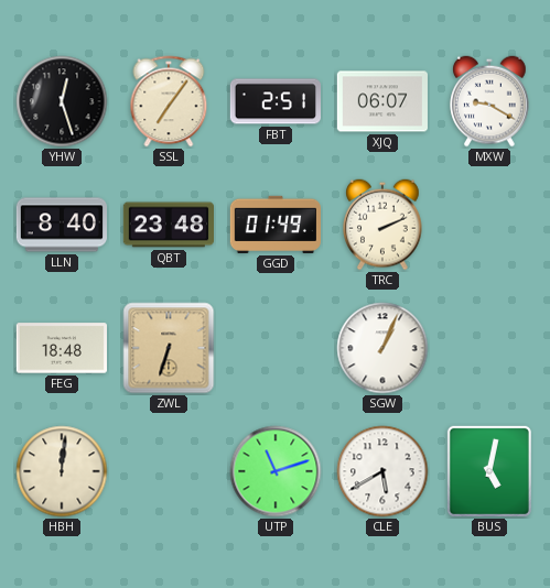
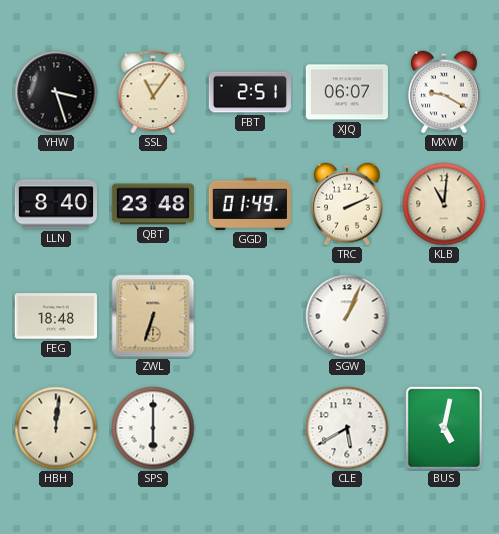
YHW: 12:27 -> 3:27 (56, 92)
SSL: 7:06 -> 11:06 (153, 92)
KLB: none -> 11:01 (444, 204)
SPS: none -> 6:00 (153, 428)
UTP: 11:12 -> none (276, 471)
